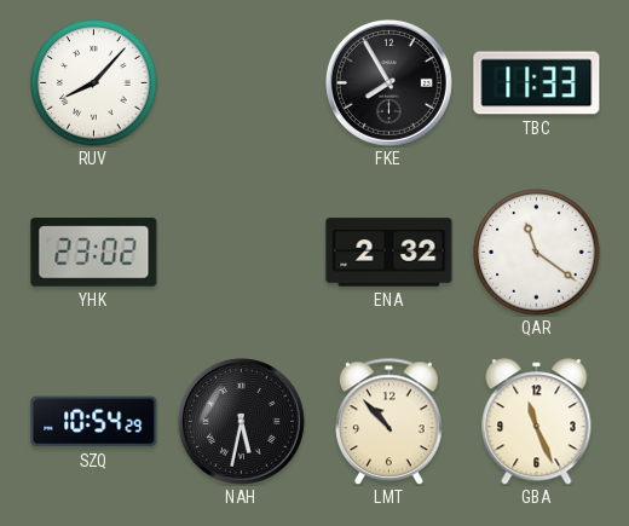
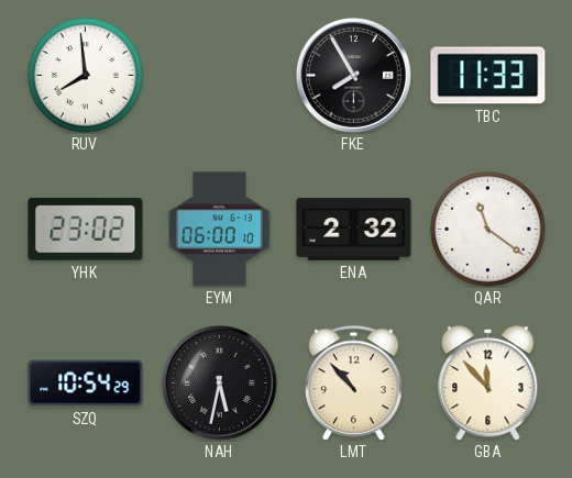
RUV: 8:07 -> 7:59 (86, 76)
EYM: none -> 06:00 (220, 230)
GBA: 11:26 -> 11:53 (488, 383)
